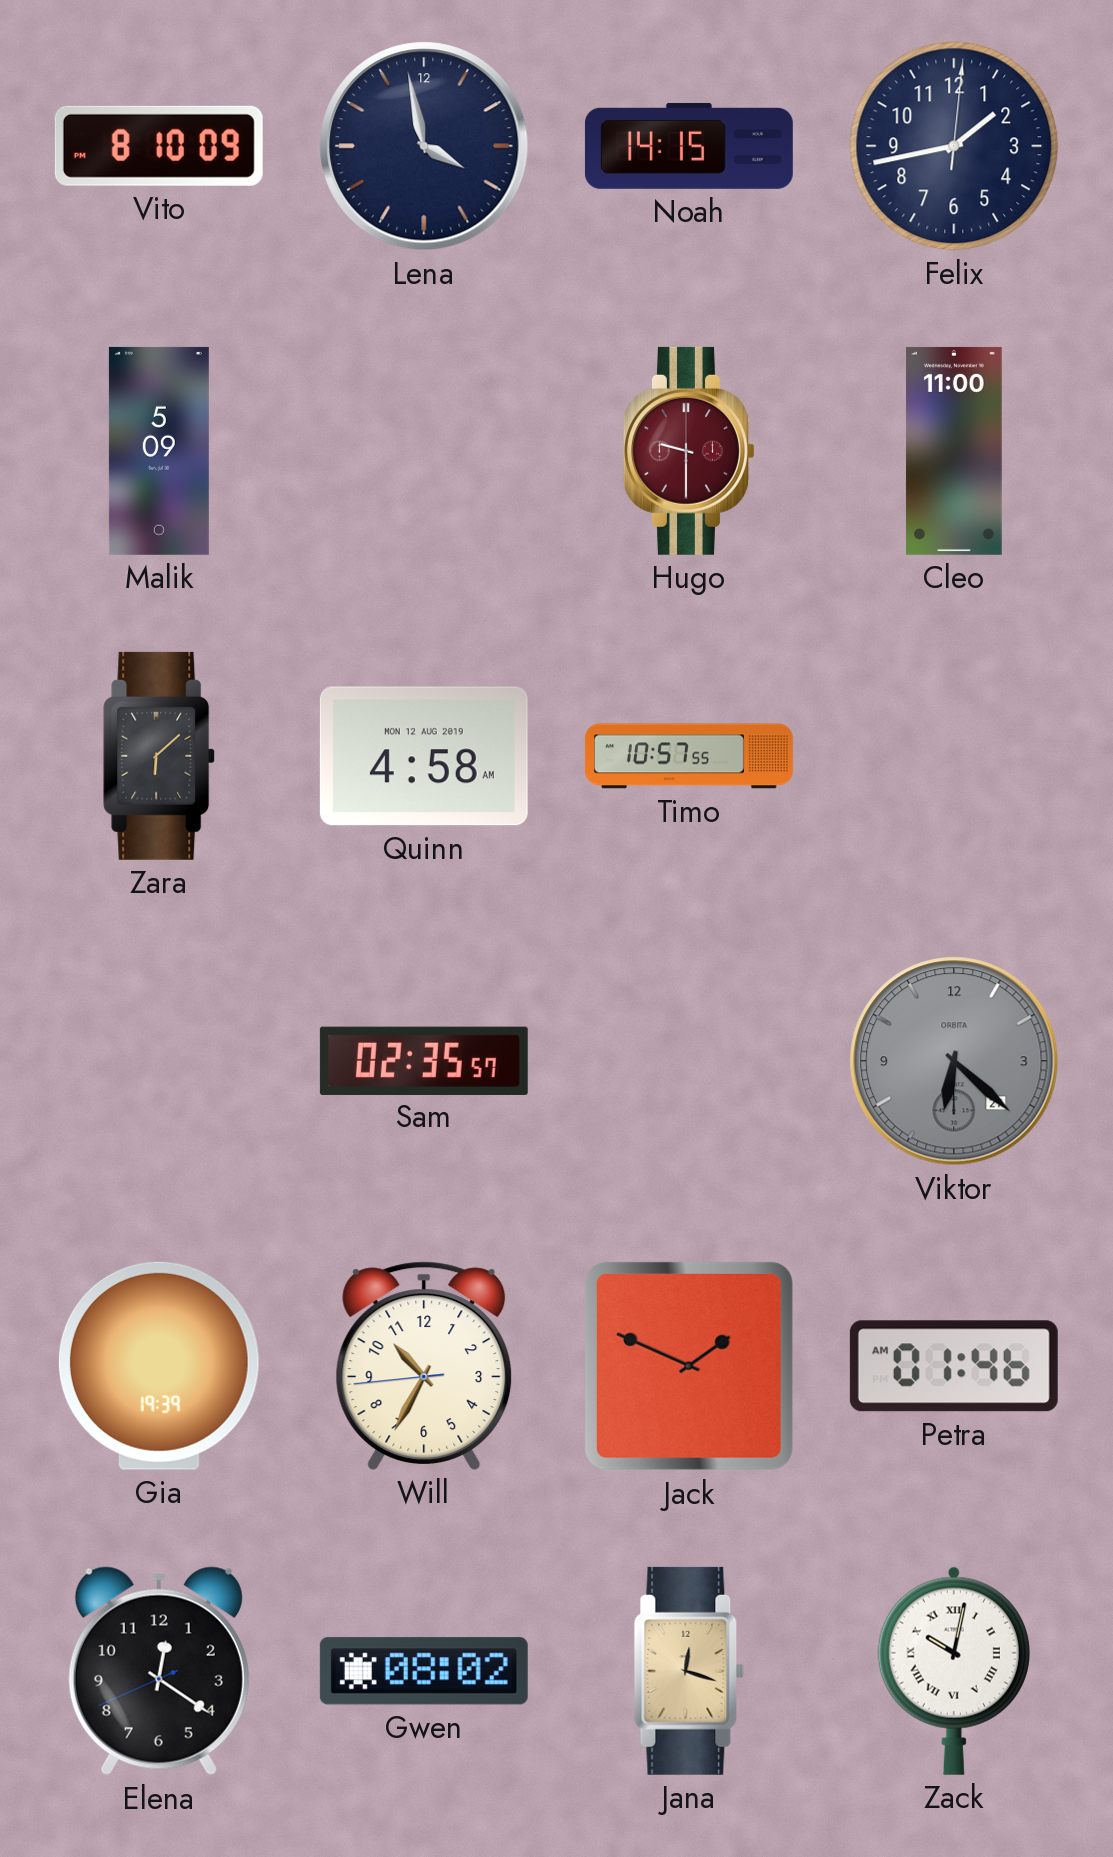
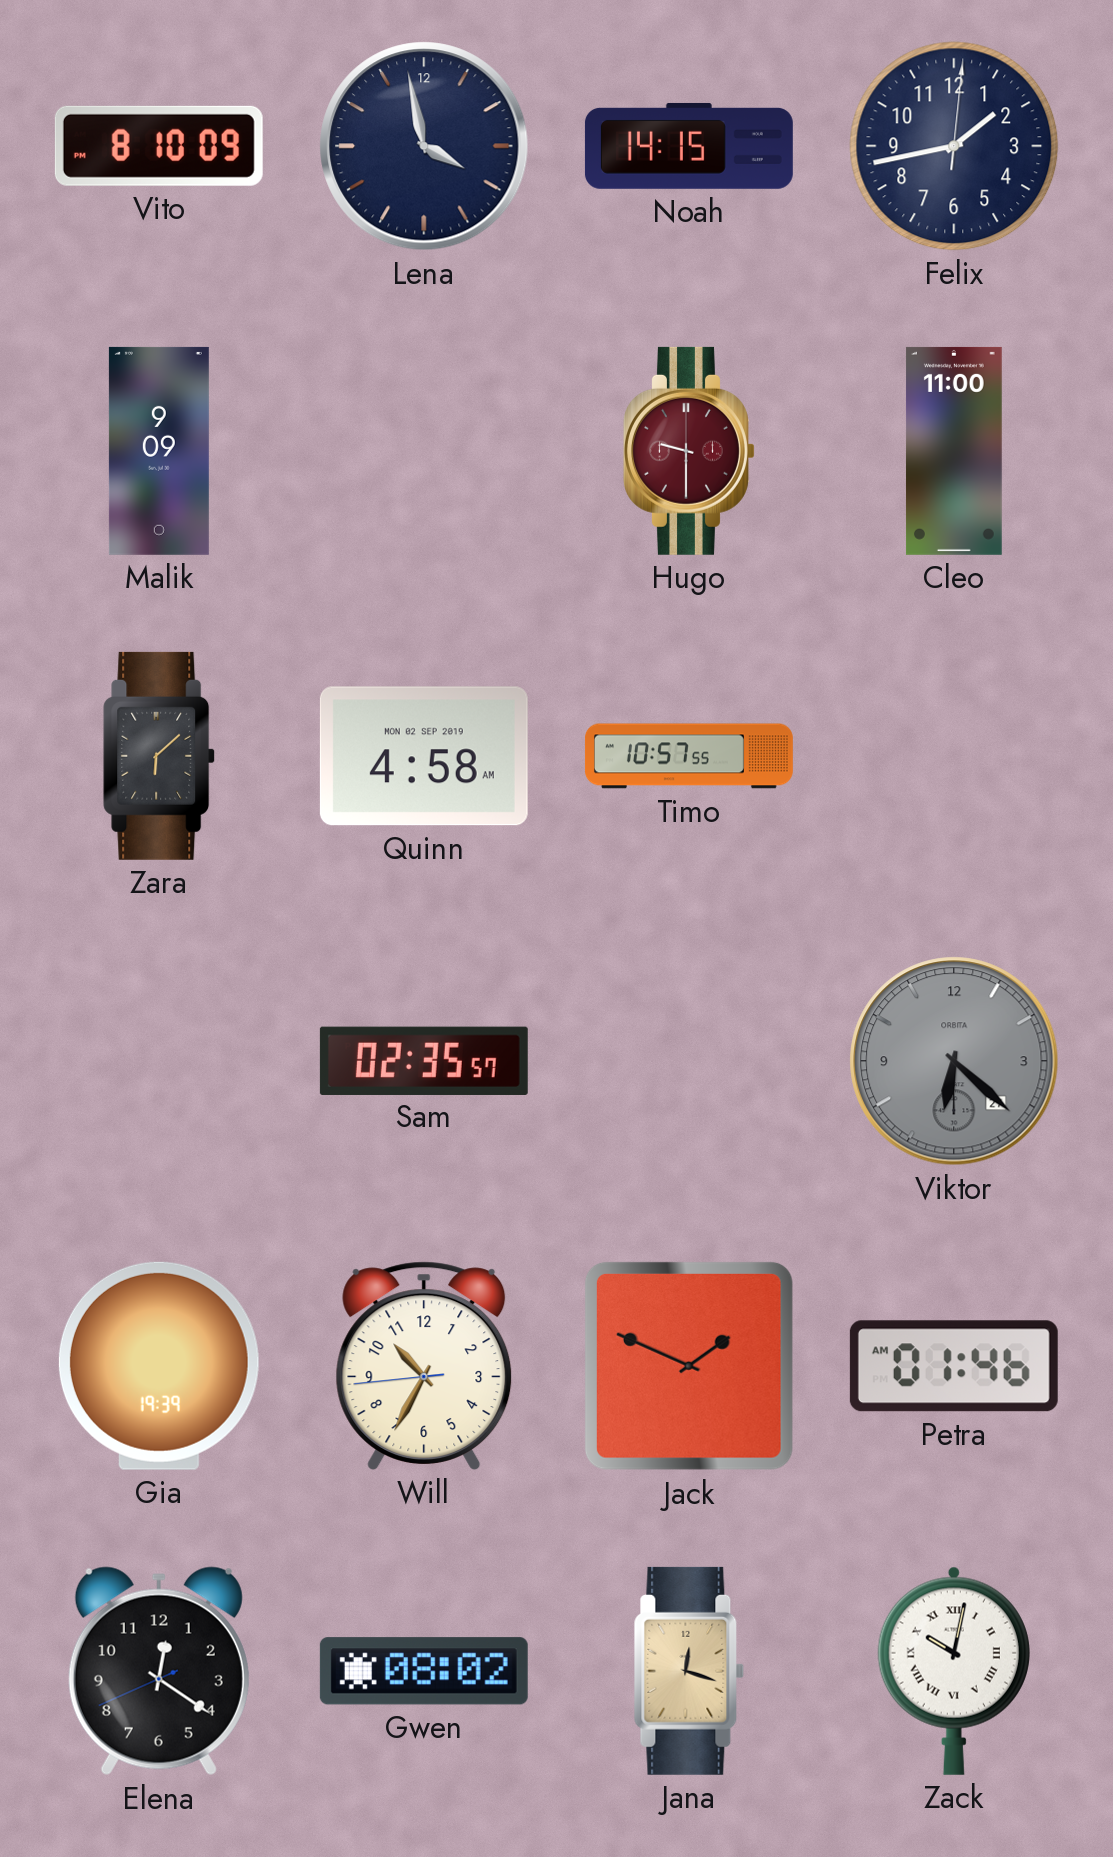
Malik: 5:09 -> 9:09 (159, 451)
Quinn date: MON 12 AUG 2019 -> MON 02 SEP 2019 (424, 756)
